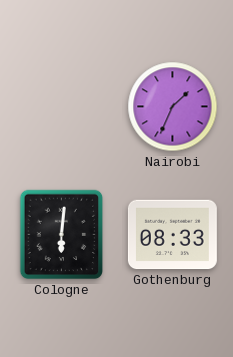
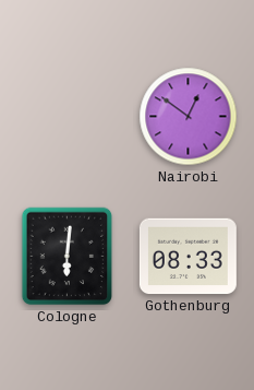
Nairobi: 1:34 -> 12:51 (189, 117)
